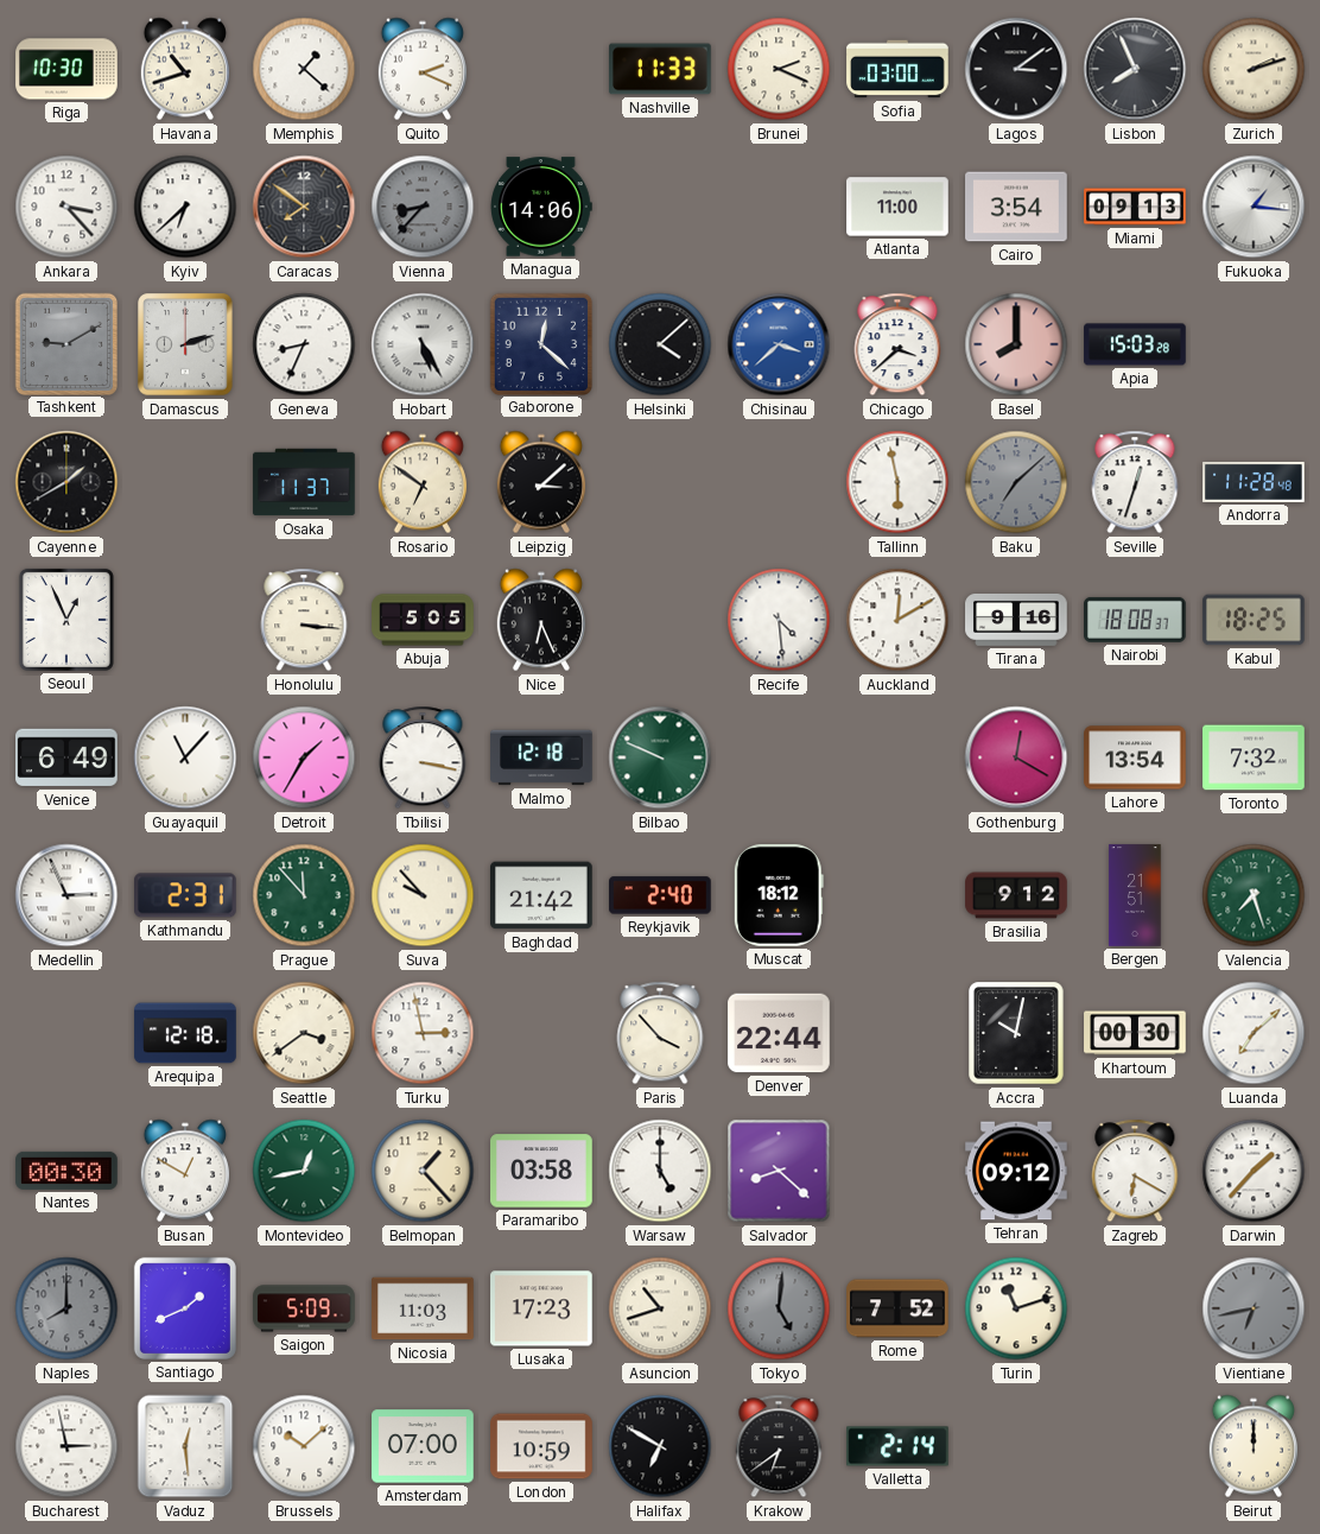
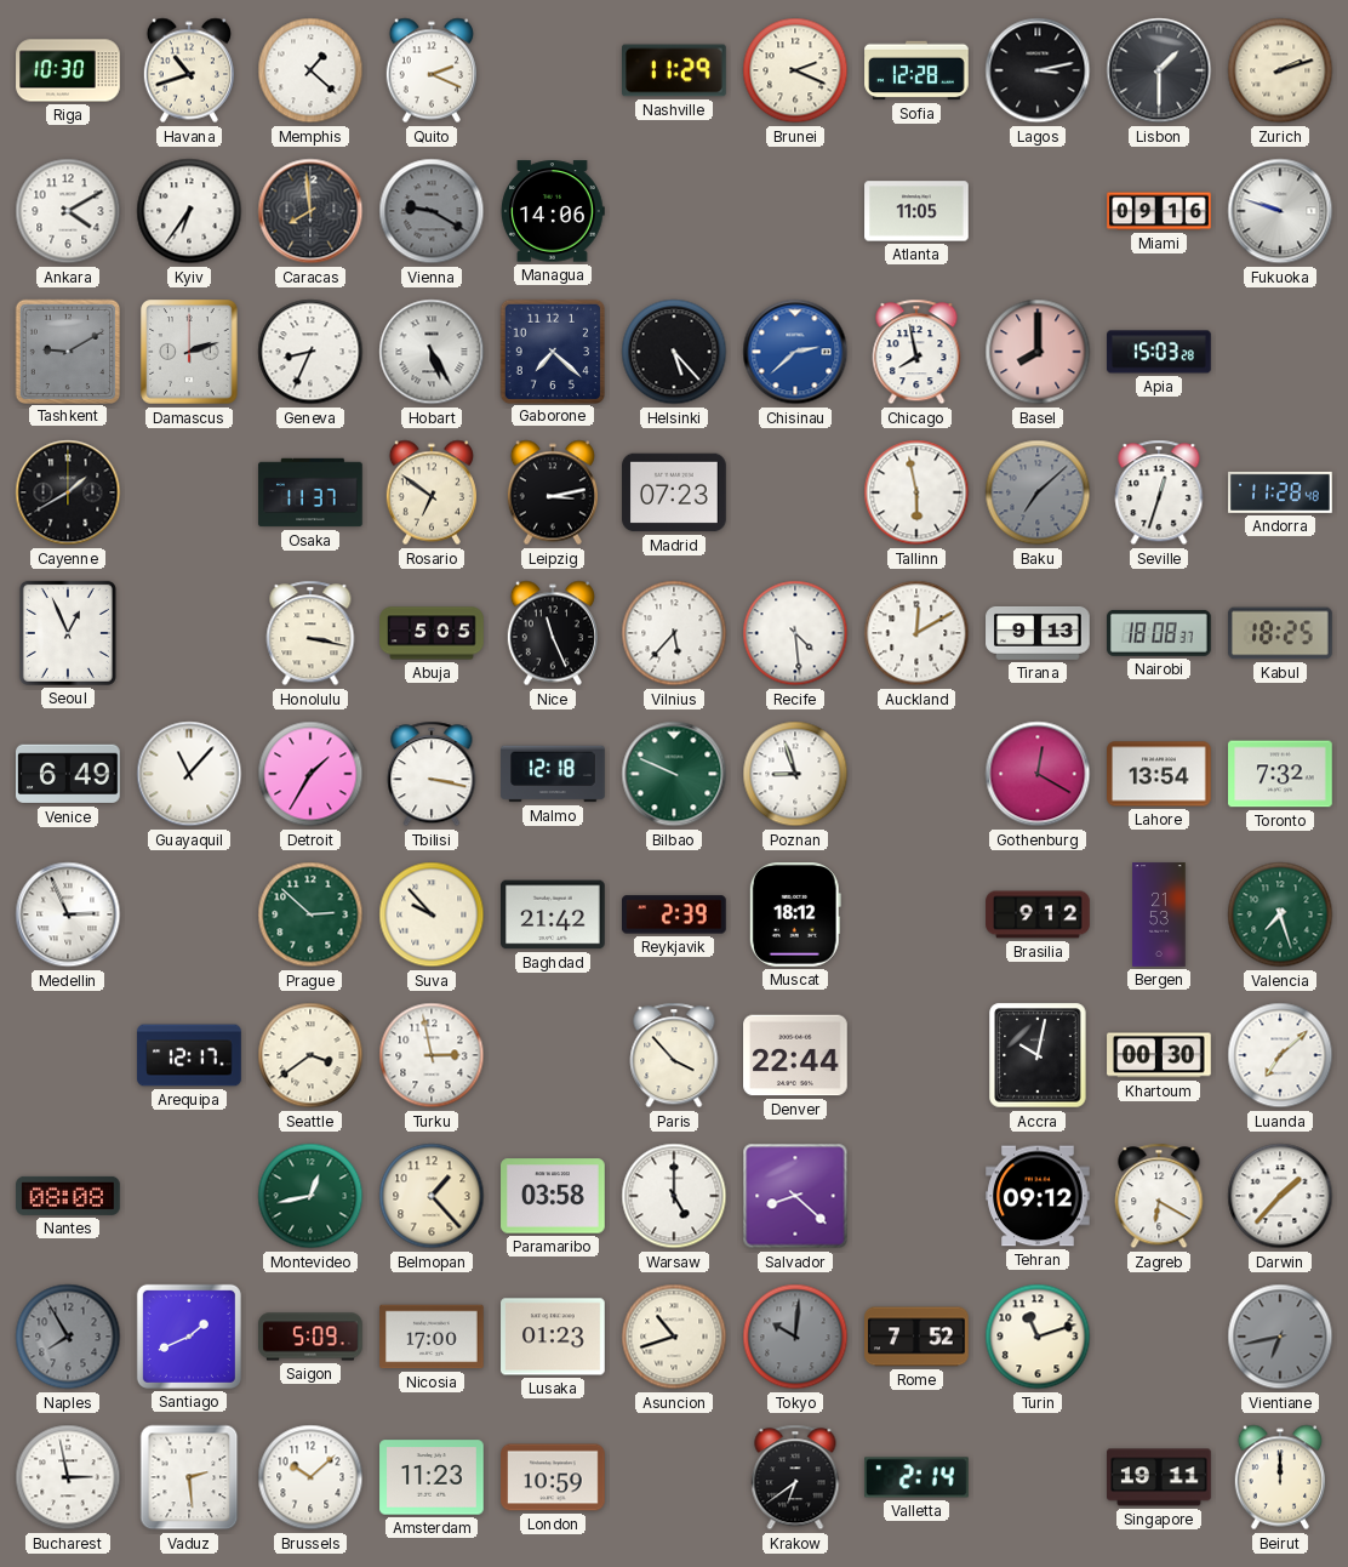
Nashville: 11:33 -> 11:29 (674, 70)
Sofia: 03:00 -> 12:28 (916, 70)
Lagos: 3:09 -> 3:13 (1038, 70)
Lisbon: 7:56 -> 1:30 (1159, 70)
Ankara: 3:23 -> 4:10 (68, 211)
Kyiv: 6:38 -> 6:36 (189, 211)
Caracas: 7:51 -> 7:59 (310, 211)
Vienna: 8:37 -> 9:20 (432, 211)
Atlanta: 11:00 -> 11:05 (916, 211)
Cairo: 3:54 -> none (1016, 207)
Miami: 09:13 -> 09:16 (1159, 211)
Fukuoka: 1:16 -> 9:48 (1280, 211)
Gaborone: 12:22 -> 7:22 (552, 351)
Helsinki: 4:08 -> 5:23 (674, 352)
Chisinau: 3:38 -> 2:38 (795, 352)
Chicago: 3:38 -> 7:58 (916, 352)
Leipzig: 3:08 -> 3:13 (553, 492)
Madrid: none -> 07:23 (674, 492)
Honolulu: 3:16 -> 3:17 (310, 633)
Nice: 6:26 -> 11:26 (553, 633)
Vilnius: none -> 5:37 (674, 633)
Tirana: 9:16 -> 9:13 (1038, 633)
Poznan: none -> 8:57 (795, 774)
Kathmandu: 2:31 -> none (185, 895)
Prague: 11:53 -> 2:52 (310, 914)
Reykjavik: 2:40 -> 2:39 (675, 914)
Bergen: 21:51 -> 21:53 (1159, 914)
Arequipa: 12:18 -> 12:17 (189, 1055)
Nantes: 00:30 -> 08:08 (68, 1196)
Busan: 12:50 -> none (185, 1171)
Naples: 8:00 -> 7:55 (68, 1337)
Nicosia: 11:03 -> 17:00 (432, 1337)
Lusaka: 17:23 -> 01:23 (553, 1337)
Tokyo: 5:01 -> 10:01 (795, 1337)
Vaduz: 12:29 -> 2:29 (189, 1477)
Amsterdam: 07:00 -> 11:23 (432, 1477)
Halifax: 6:50 -> none (660, 1446)
Singapore: none -> 19:11 (1159, 1477)
